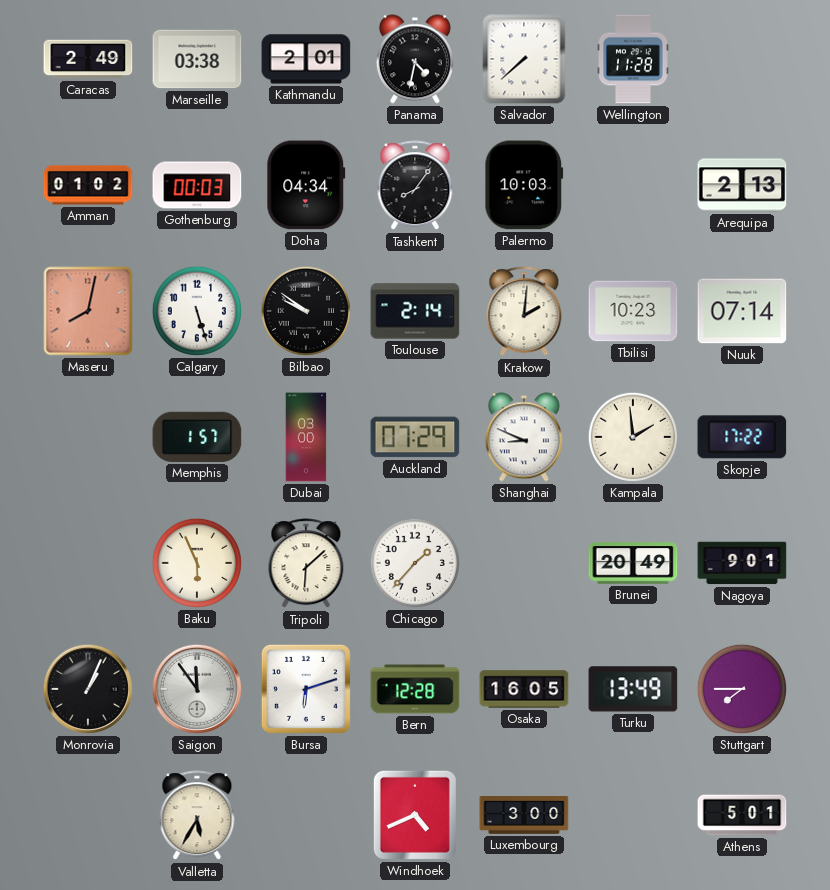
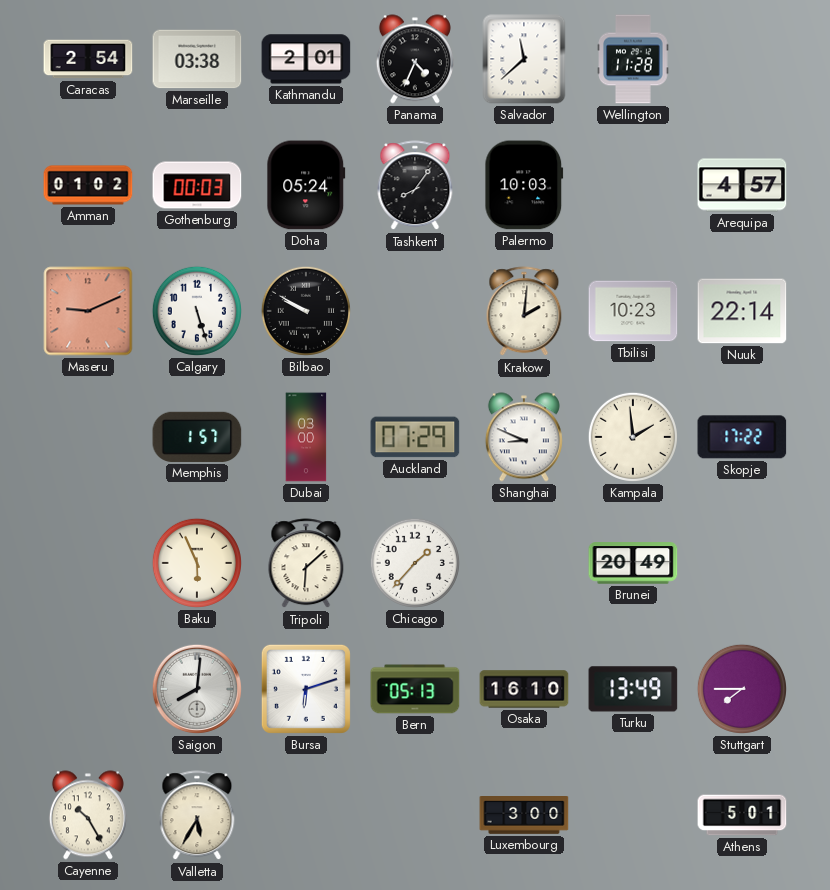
Caracas: 2:49 -> 2:54 (88, 59)
Panama: 4:32 -> 4:34 (415, 59)
Salvador: 7:38 -> 11:38 (524, 59)
Doha: 04:34 -> 05:24 (306, 185)
Arequipa: 2:13 -> 4:57 (742, 185)
Maseru: 8:02 -> 9:11 (88, 311)
Bilbao: 9:51 -> 9:50 (306, 311)
Toulouse: 2:14 -> none (415, 311)
Nuuk: 07:14 -> 22:14 (742, 311)
Nagoya: 9:01 -> none (742, 563)
Monrovia: 1:04 -> none (88, 689)
Saigon: 11:54 -> 8:01 (197, 689)
Bern: 12:28 -> 05:13 (415, 689)
Osaka: 16:05 -> 16:10 (524, 689)
Cayenne: none -> 10:25 (88, 815)
Windhoek: 4:41 -> none (415, 815)
